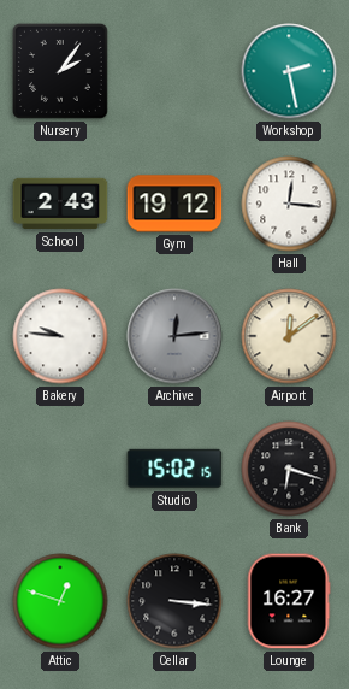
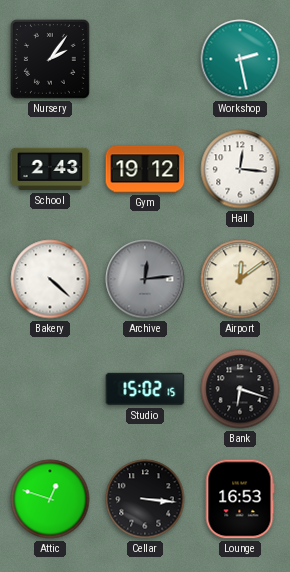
Bakery: 9:46 -> 4:22 (50, 279)
Lounge: 16:27 -> 16:53 (240, 499)
